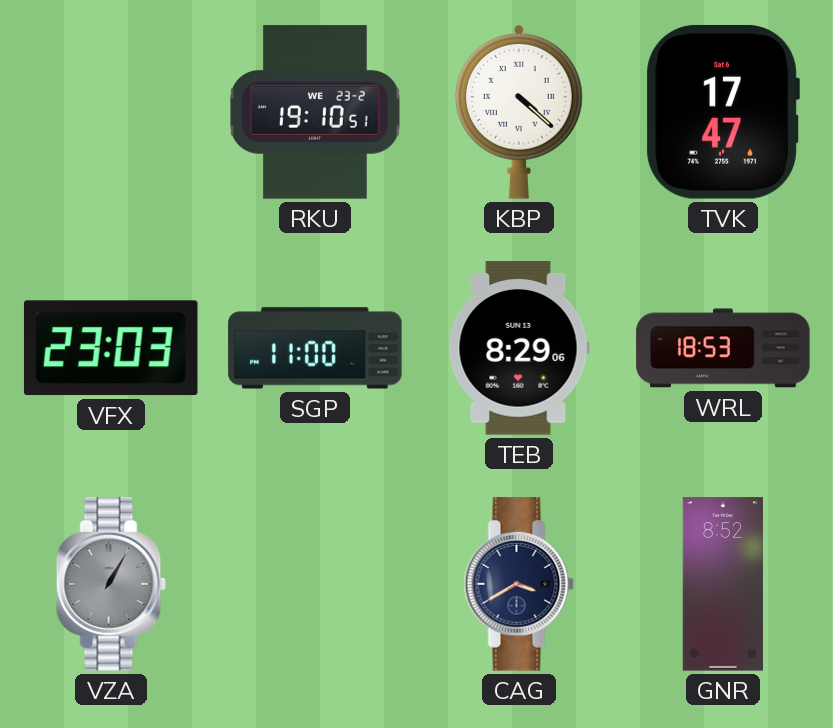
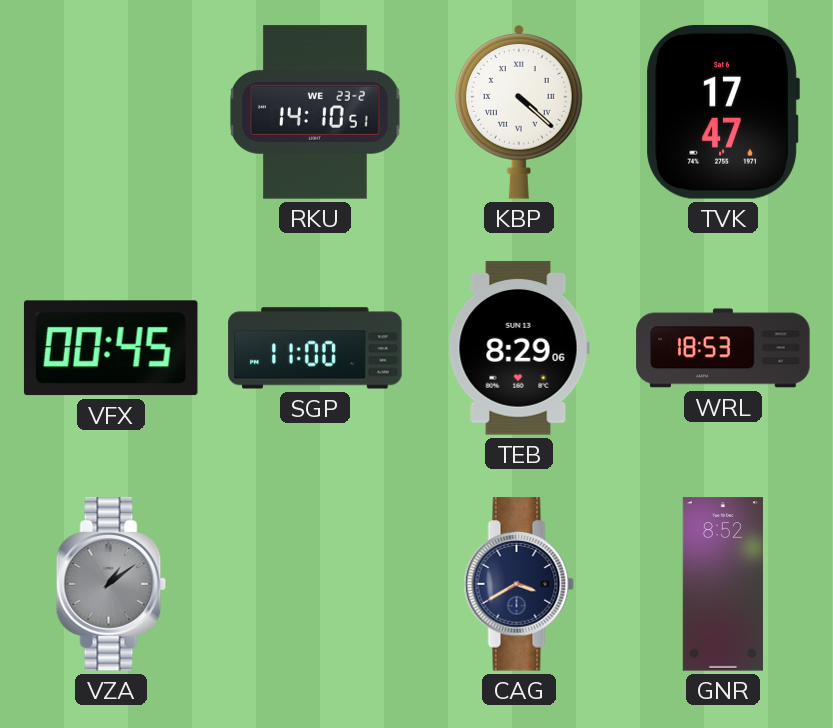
RKU: 19:10 -> 14:10 (315, 112)
VFX: 23:03 -> 00:45 (111, 348)
VZA: 1:05 -> 1:09 (111, 584)
